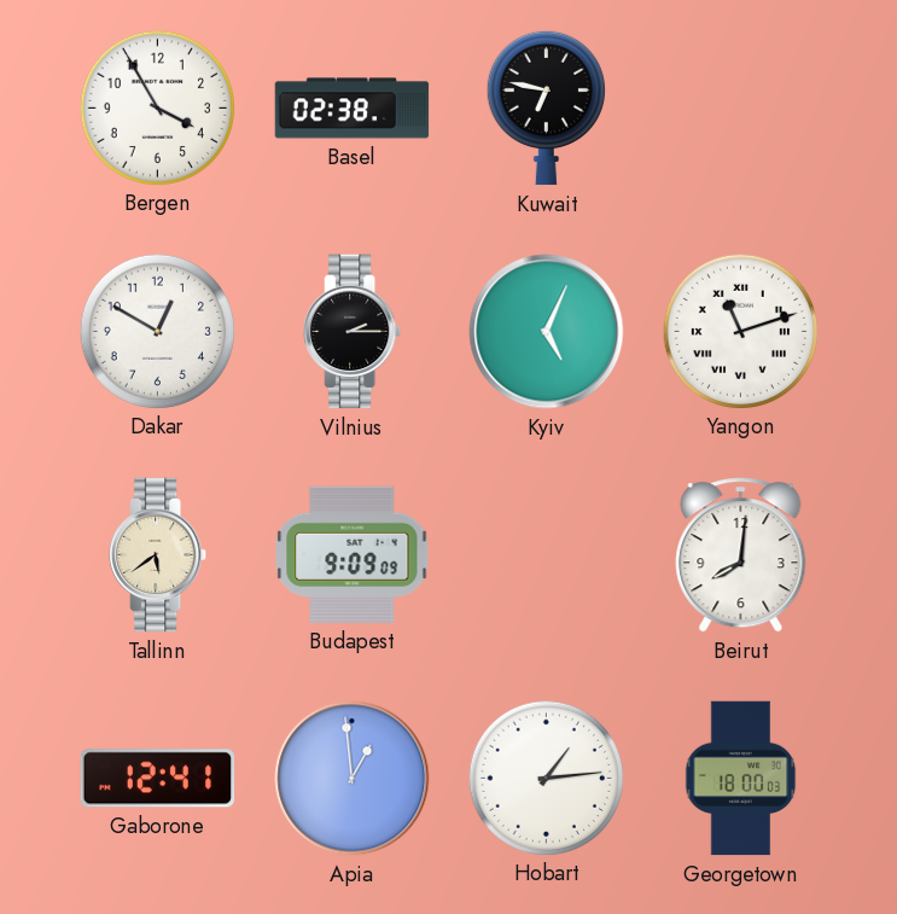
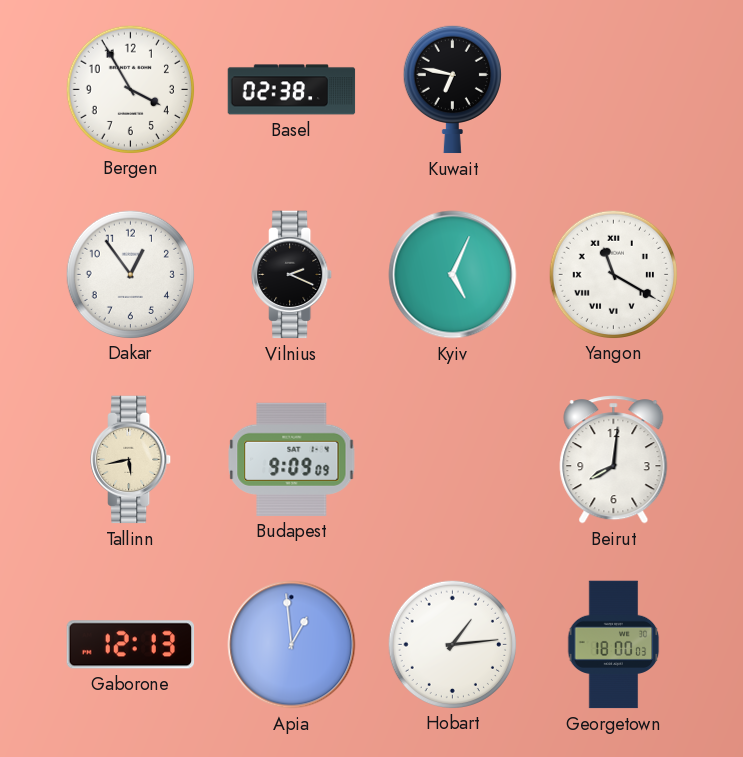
Dakar: 12:50 -> 12:54 (130, 274)
Vilnius: 2:15 -> 2:19 (292, 275)
Yangon: 11:12 -> 11:20 (613, 274)
Tallinn: 5:39 -> 5:43 (131, 460)
Gaborone: 12:41 -> 12:13 (131, 645)
